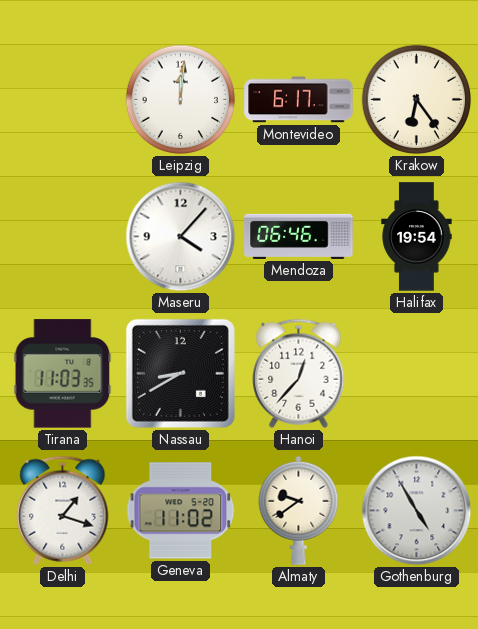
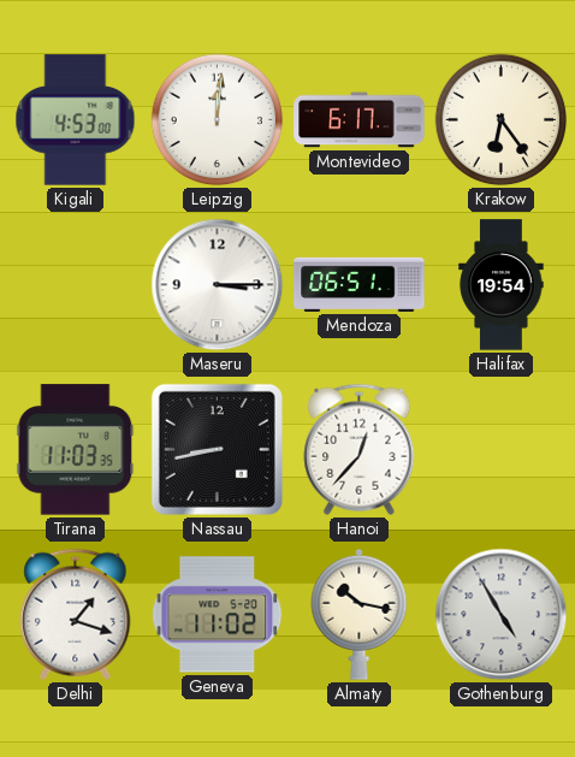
Kigali: none -> 4:53 (76, 120)
Maseru: 4:07 -> 3:15 (218, 285)
Mendoza: 06:46 -> 06:51 (360, 284)
Nassau: 8:40 -> 8:43 (217, 449)
Almaty: 9:39 -> 10:17 (360, 614)
